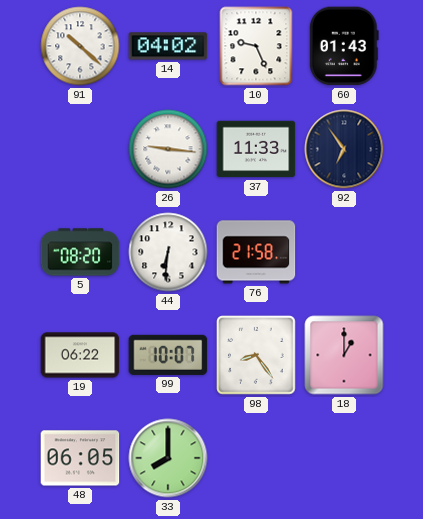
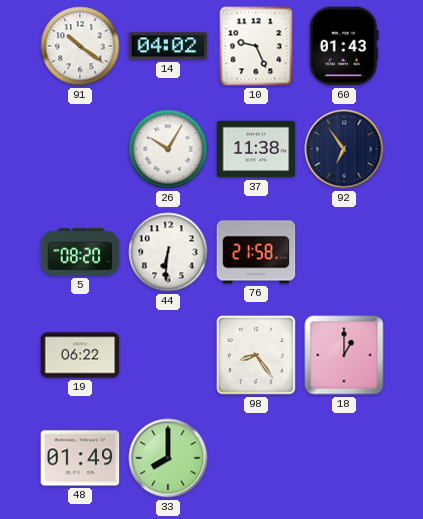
91: 10:22 -> 10:21 (80, 46)
26: 9:16 -> 10:05 (168, 149)
37: 11:33 -> 11:38 (256, 149)
99: 10:07 -> none (168, 355)
48: 06:05 -> 01:49 (80, 458)
